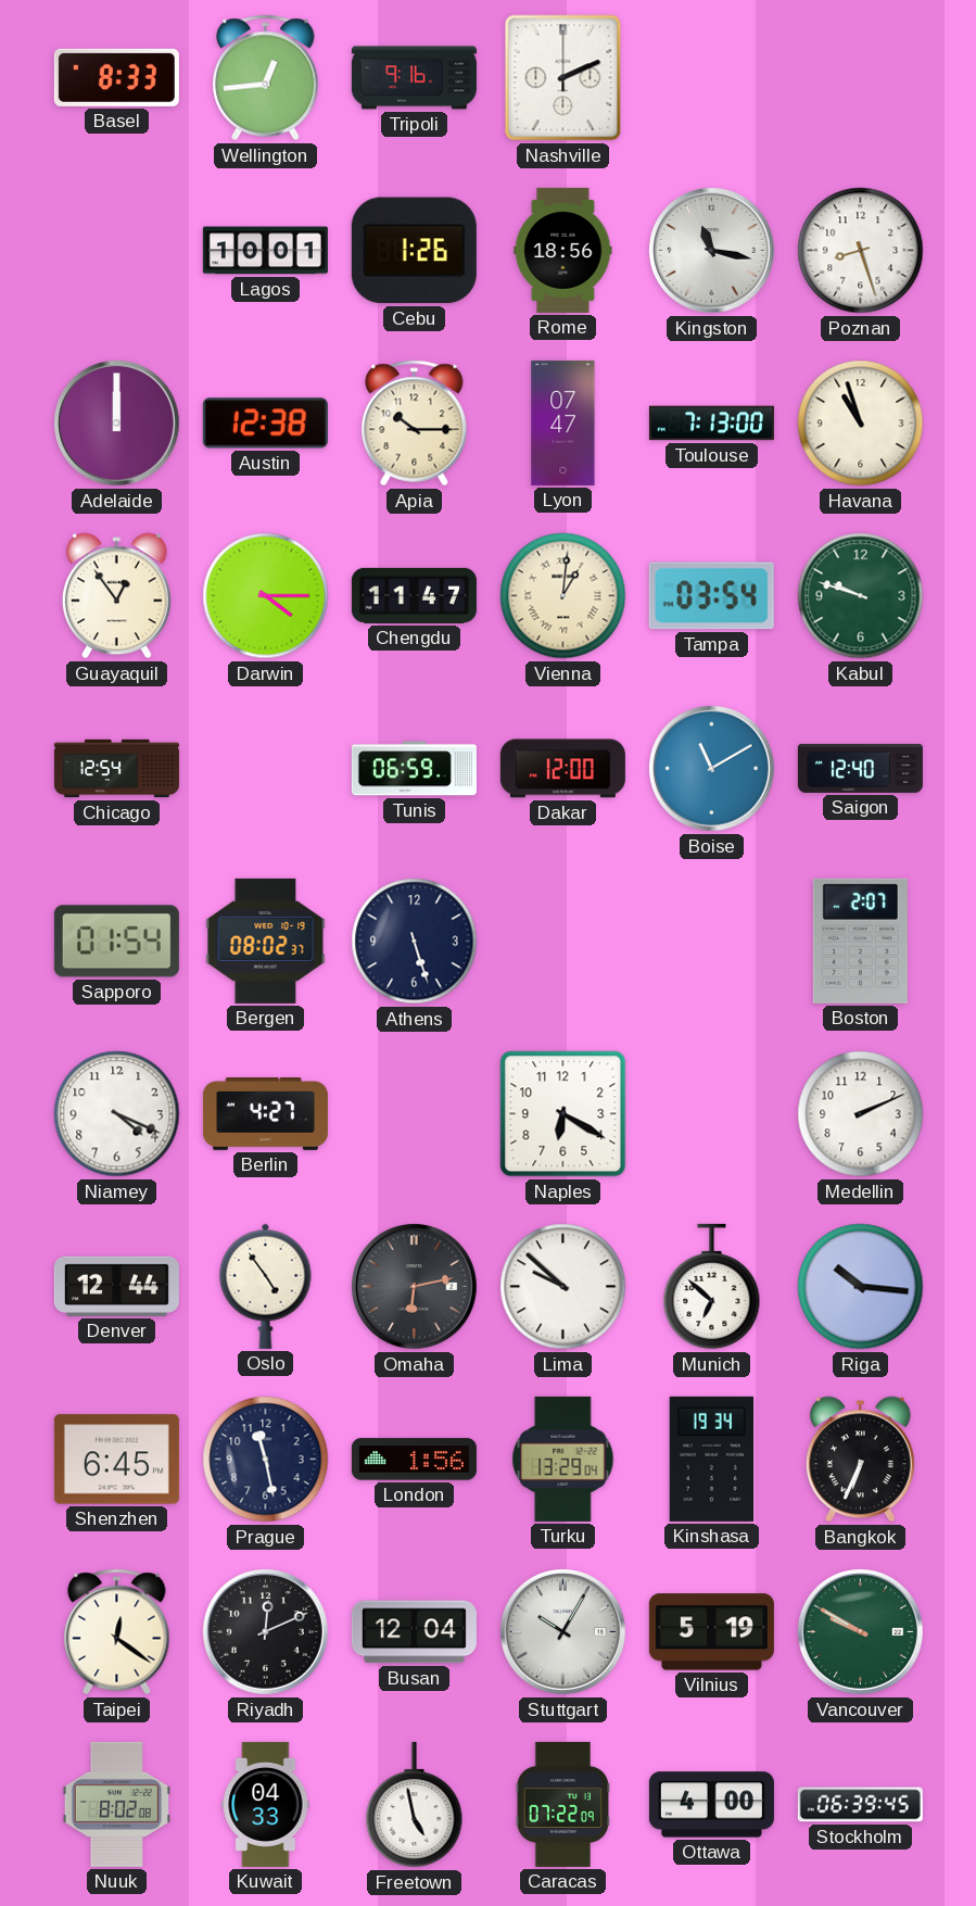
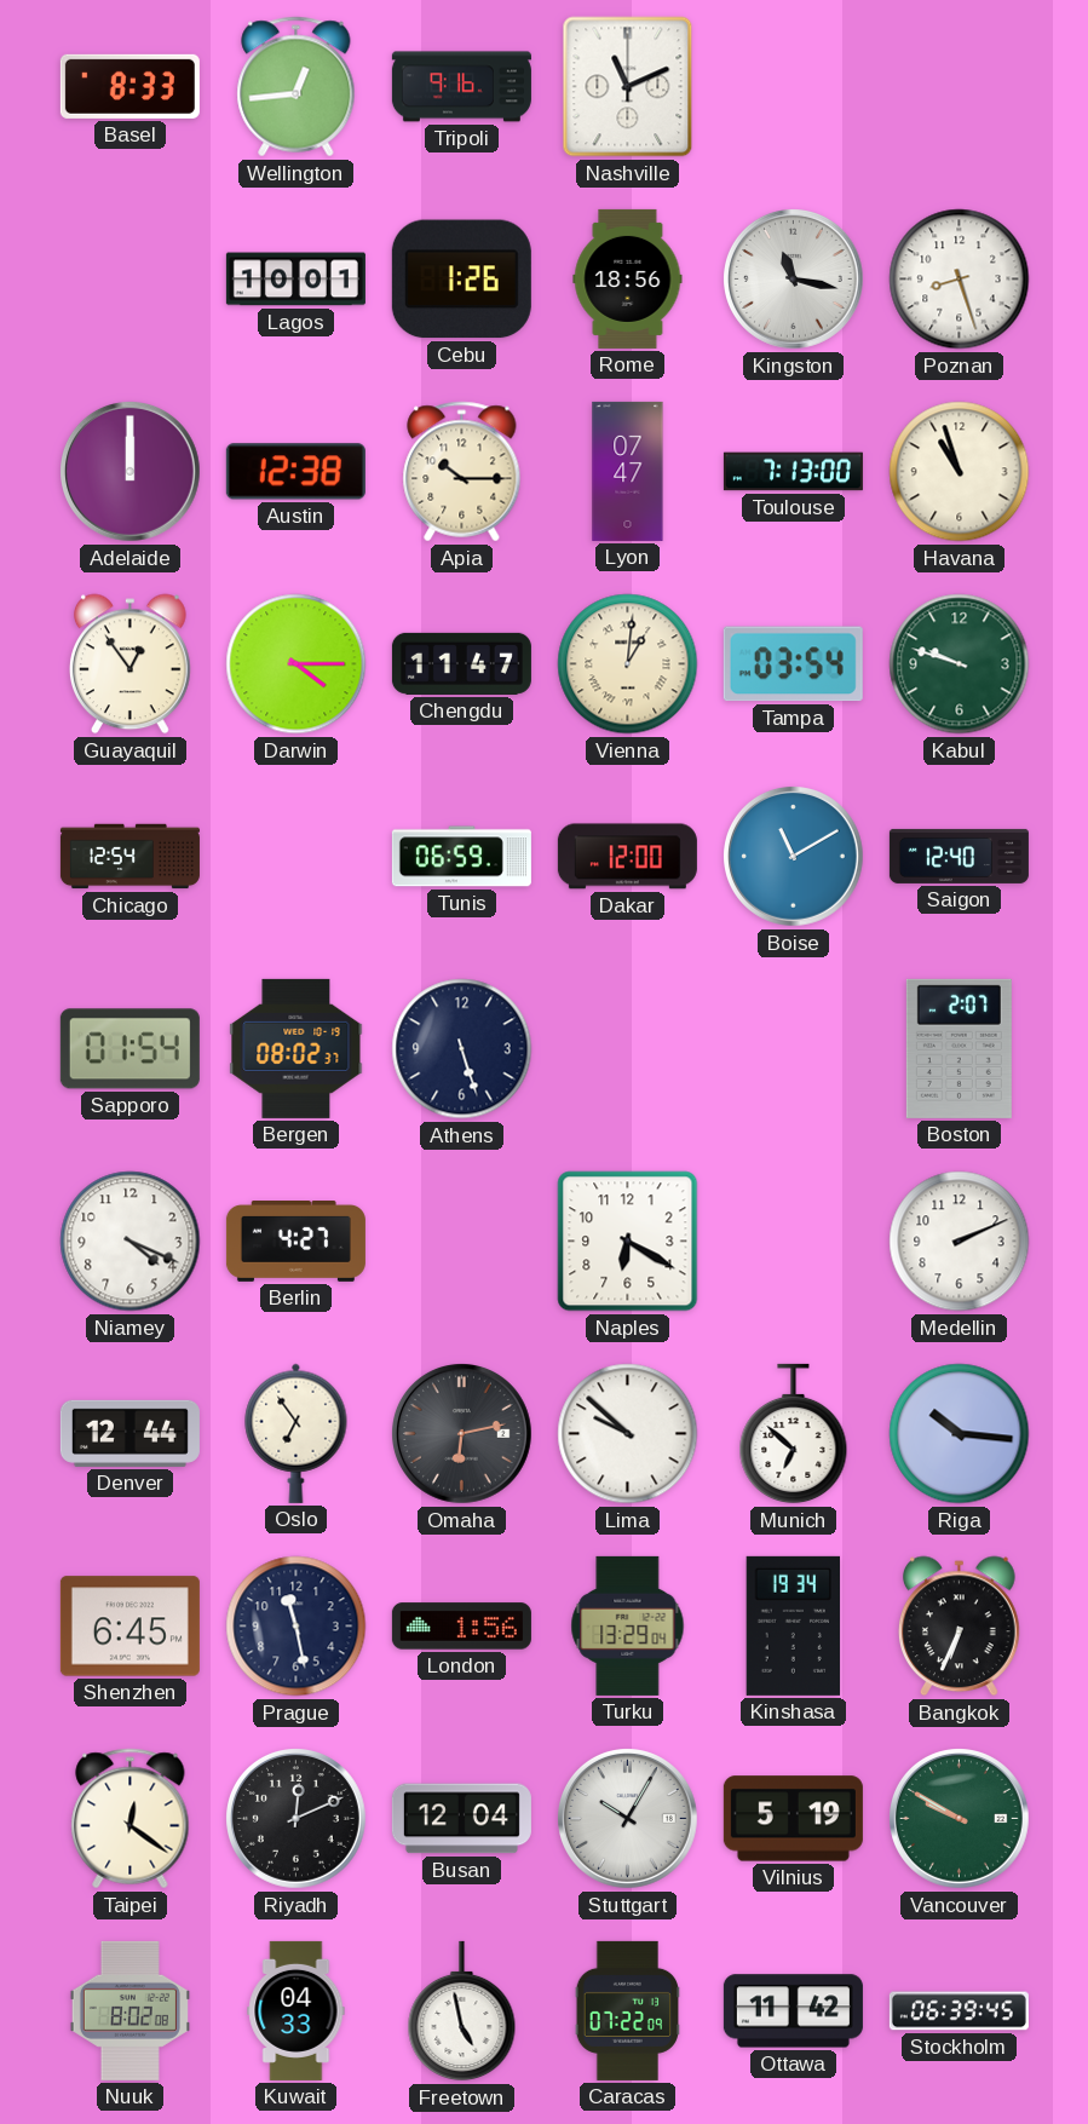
Nashville: 2:11 -> 11:11 (628, 87)
Oslo: 4:54 -> 6:54 (297, 1433)
Ottawa: 4:00 -> 11:42 (793, 2011)
